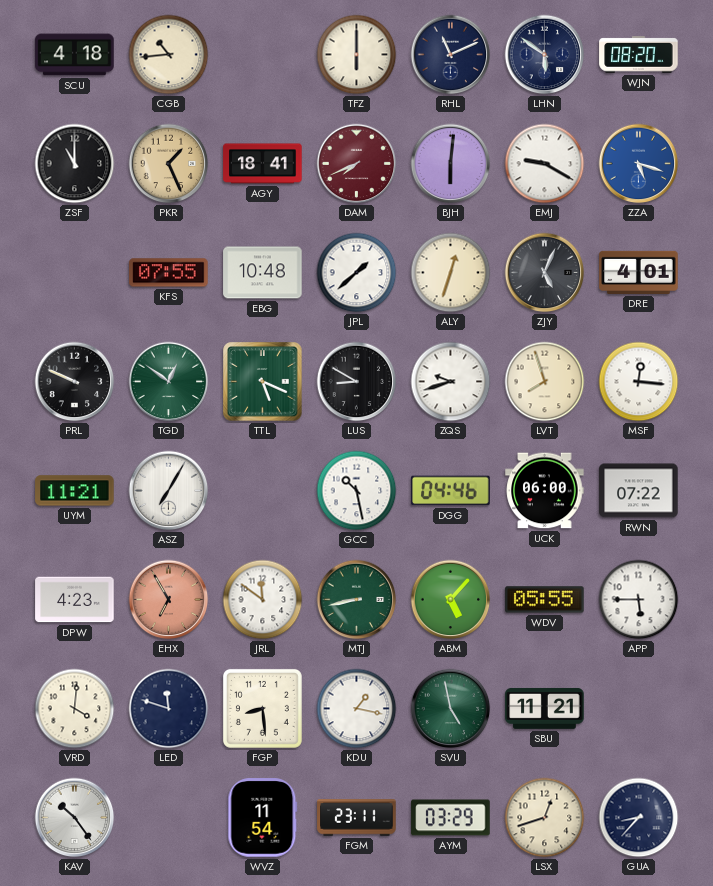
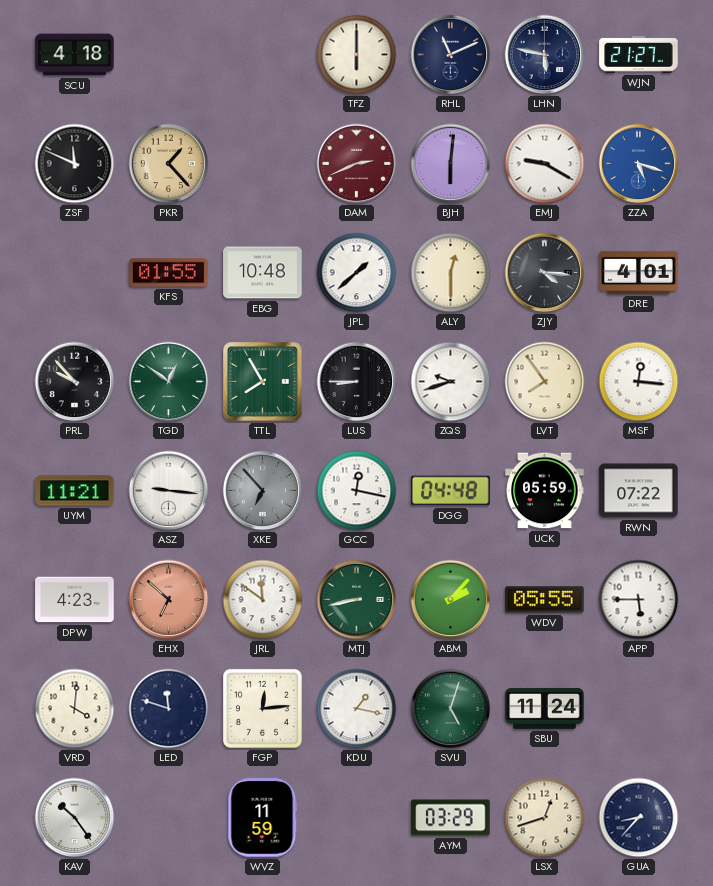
CGB: 10:44 -> none (169, 55)
LHN: 5:51 -> 5:47 (545, 55)
WJN: 08:20 -> 21:27 (639, 55)
ZSF: 11:00 -> 11:49 (75, 164)
PKR: 1:26 -> 1:23 (169, 164)
AGY: 18:41 -> none (263, 164)
DAM: 7:41 -> 2:41 (357, 164)
KFS: 07:55 -> 01:55 (169, 273)
ALY: 12:33 -> 12:30 (451, 273)
ZJY: 5:04 -> 4:16 (545, 273)
PRL: 9:49 -> 9:53 (75, 382)
TTL: 5:19 -> 7:55 (263, 382)
LUS: 8:50 -> 8:45 (357, 382)
LVT: 7:57 -> 7:54 (545, 382)
ASZ: 7:05 -> 9:16 (169, 491)
XKE: none -> 6:53 (263, 491)
GCC: 10:28 -> 12:17 (357, 491)
DGG: 04:46 -> 04:48 (451, 491)
UCK: 06:00 -> 05:59 (545, 491)
EHX: 6:55 -> 6:52 (169, 600)
ABM: 5:07 -> 2:07 (451, 600)
FGP: 8:29 -> 12:14 (262, 708)
SVU: 4:58 -> 5:03 (451, 709)
SBU: 11:21 -> 11:24 (545, 709)
WVZ: 11:54 -> 11:59 (263, 818)
FGM: 23:11 -> none (357, 818)
